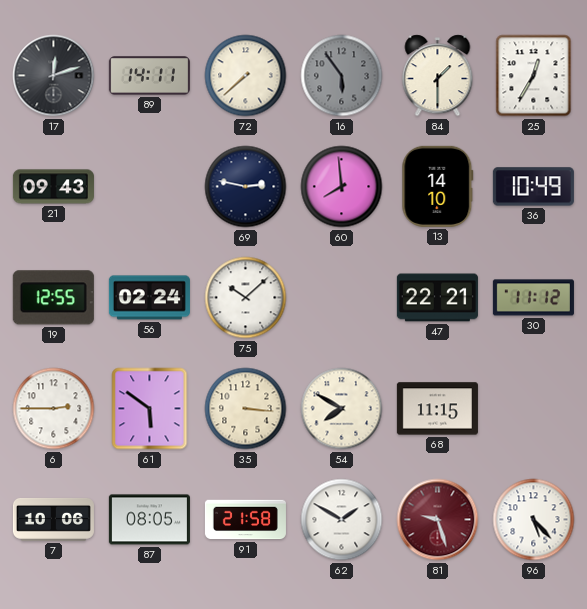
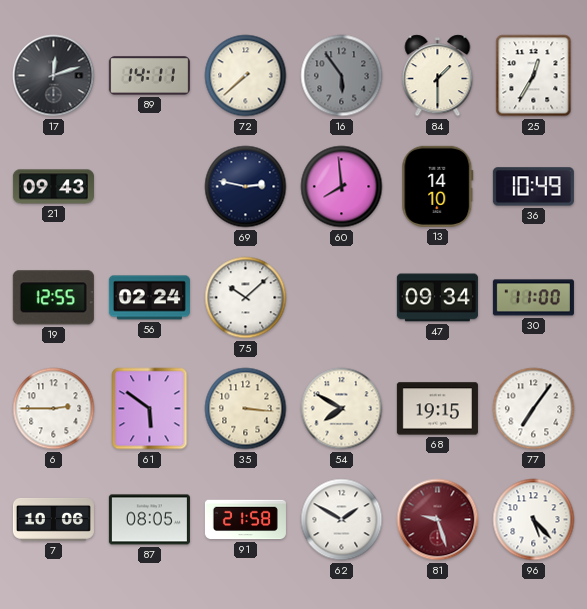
47: 22:21 -> 09:34 (437, 298)
30: 11:12 -> 11:00 (533, 298)
68: 11:15 -> 19:15 (437, 409)
77: none -> 7:06 (534, 409)
